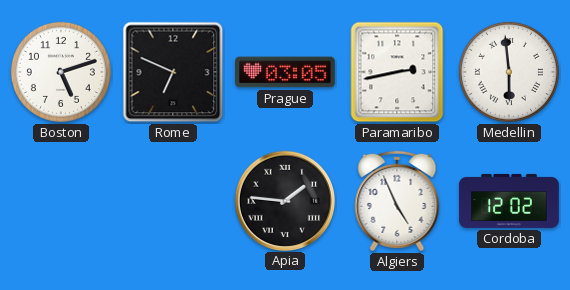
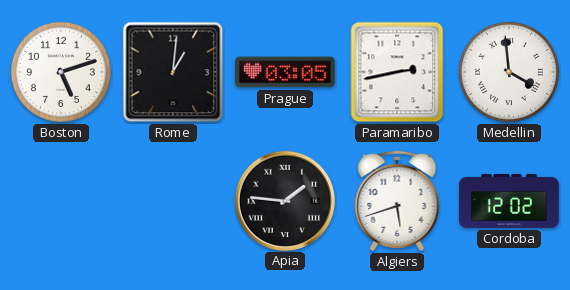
Rome: 6:49 -> 1:01 (173, 72)
Medellin: 5:59 -> 3:59 (509, 72)
Algiers: 4:56 -> 5:42 (397, 201)
